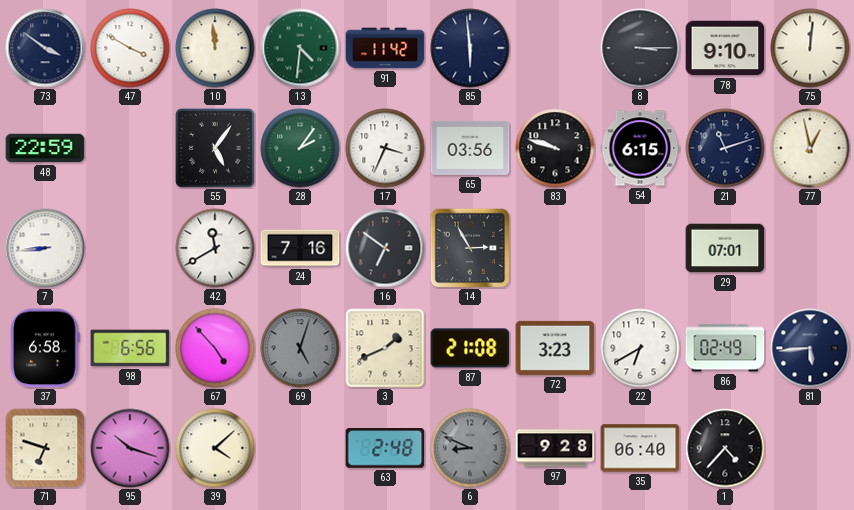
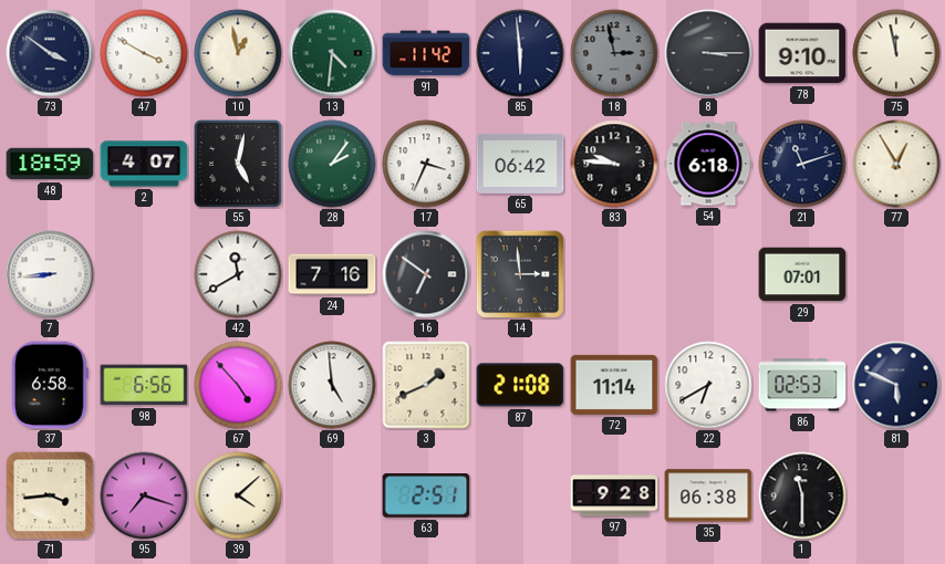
10: 11:59 -> 12:58 (238, 53)
18: none -> 2:58 (614, 53)
75: 12:01 -> 11:58 (896, 53)
48: 22:59 -> 18:59 (50, 164)
2: none -> 4:07 (144, 164)
55: 5:06 -> 5:02 (238, 164)
65: 03:56 -> 06:42 (520, 164)
83: 9:48 -> 9:46 (614, 164)
54: 6:15 -> 6:18 (708, 164)
77: 12:58 -> 12:55 (896, 164)
14: 2:55 -> 2:59 (520, 274)
69: 5:03 -> 4:59 (332, 385)
69 dial: grey -> white (332, 385)
72: 3:23 -> 11:14 (614, 385)
86: 02:49 -> 02:53 (802, 385)
81: 5:44 -> 5:49 (896, 385)
71: 6:48 -> 3:44 (50, 495)
95: 10:18 -> 7:18 (144, 495)
63: 2:48 -> 2:51 (426, 495)
6: 8:49 -> none (470, 448)
35: 06:40 -> 06:38 (708, 495)
1: 4:37 -> 11:30 (802, 495)
